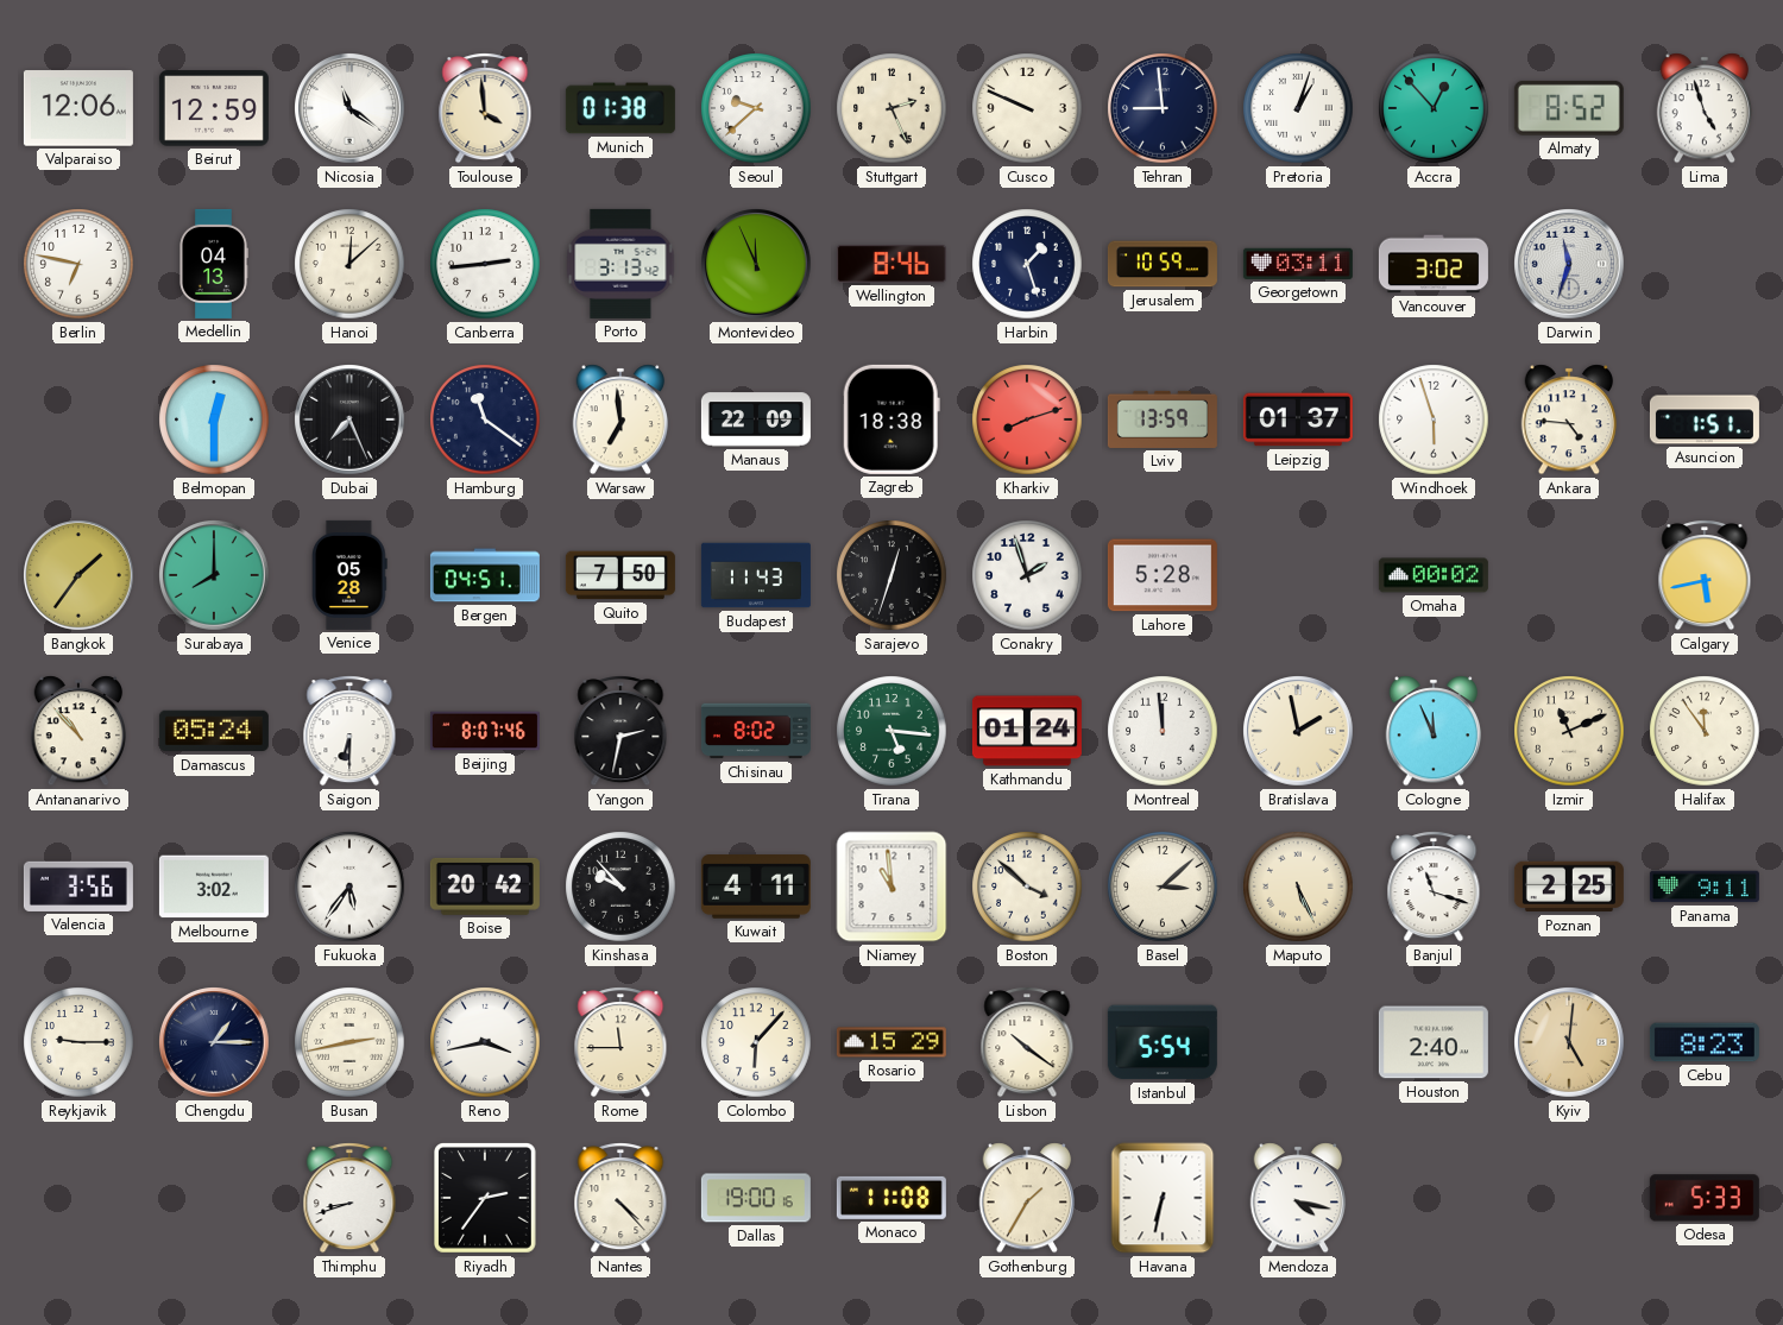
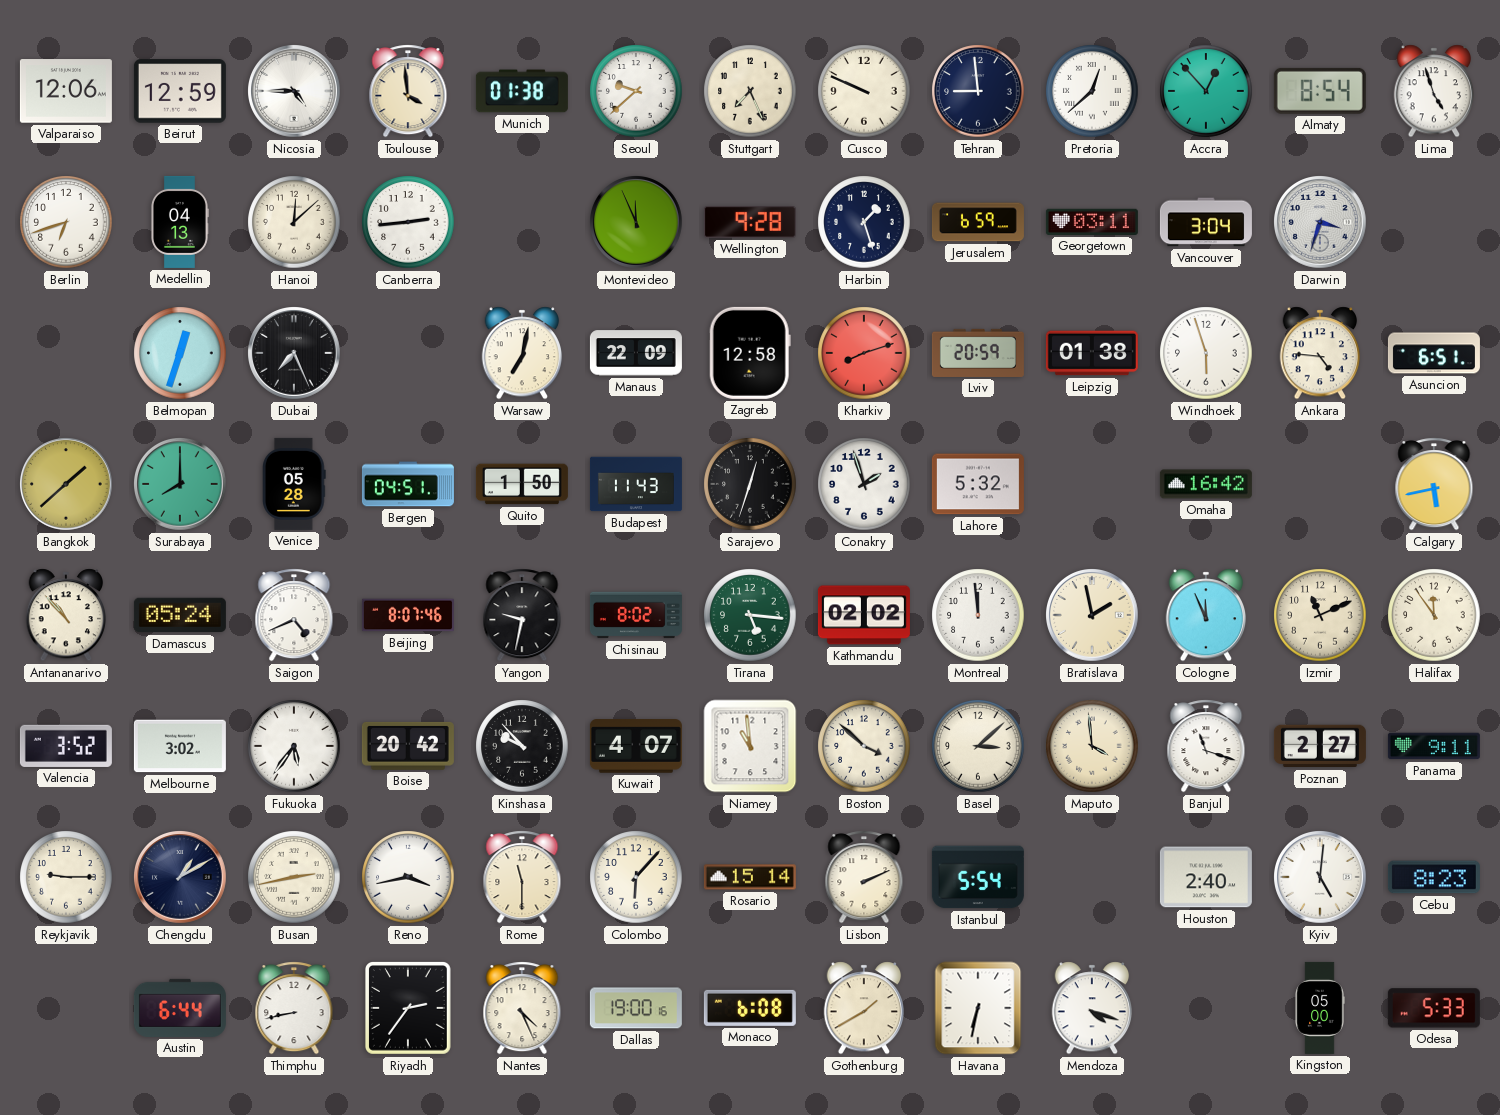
Nicosia: 11:21 -> 4:45 (295, 92)
Stuttgart: 2:26 -> 7:26 (750, 91)
Pretoria: 1:03 -> 12:38 (1092, 91)
Almaty: 8:52 -> 8:54 (1320, 91)
Berlin: 6:47 -> 6:42 (66, 222)
Porto: 3:13 -> none (620, 264)
Wellington: 8:46 -> 9:28 (750, 222)
Jerusalem: 10:59 -> 6:59 (978, 222)
Vancouver: 3:02 -> 3:04 (1206, 222)
Darwin: 11:33 -> 3:33 (1321, 223)
Belmopan: 12:30 -> 12:33 (180, 353)
Hamburg: 11:21 -> none (485, 419)
Warsaw: 6:59 -> 7:02 (522, 353)
Zagreb: 18:38 -> 12:58 (750, 353)
Lviv: 13:59 -> 20:59 (978, 353)
Leipzig: 01:37 -> 01:38 (1092, 353)
Asuncion: 1:51 -> 6:51 (1434, 353)
Bangkok: 1:36 -> 1:38 (67, 485)
Quito: 7:50 -> 1:50 (522, 484)
Lahore: 5:28 -> 5:32 (978, 484)
Omaha: 00:02 -> 16:42 (1206, 484)
Saigon: 6:30 -> 4:41 (294, 615)
Yangon: 2:32 -> 9:32 (522, 615)
Kathmandu: 01:24 -> 02:02 (864, 615)
Valencia: 3:56 -> 3:52 (66, 746)
Kuwait: 4:11 -> 4:07 (636, 746)
Maputo: 5:26 -> 3:59 (1092, 746)
Poznan: 2:25 -> 2:27 (1320, 746)
Chengdu: 1:15 -> 1:10 (181, 878)
Rome: 11:45 -> 11:30 (522, 877)
Rosario: 15:29 -> 15:14 (750, 877)
Lisbon: 10:21 -> 2:11 (864, 877)
Kyiv dial: champagne -> white (1321, 878)
Austin: none -> 6:44 (180, 1008)
Thimphu: 8:42 -> 8:43 (294, 1008)
Nantes: 4:23 -> 4:26 (522, 1008)
Monaco: 11:08 -> 6:08 (750, 1008)
Gothenburg: 1:35 -> 1:40 (864, 1008)
Mendoza: 4:17 -> 4:18 (1092, 1008)
Kingston: none -> 05:00 (1320, 1008)
